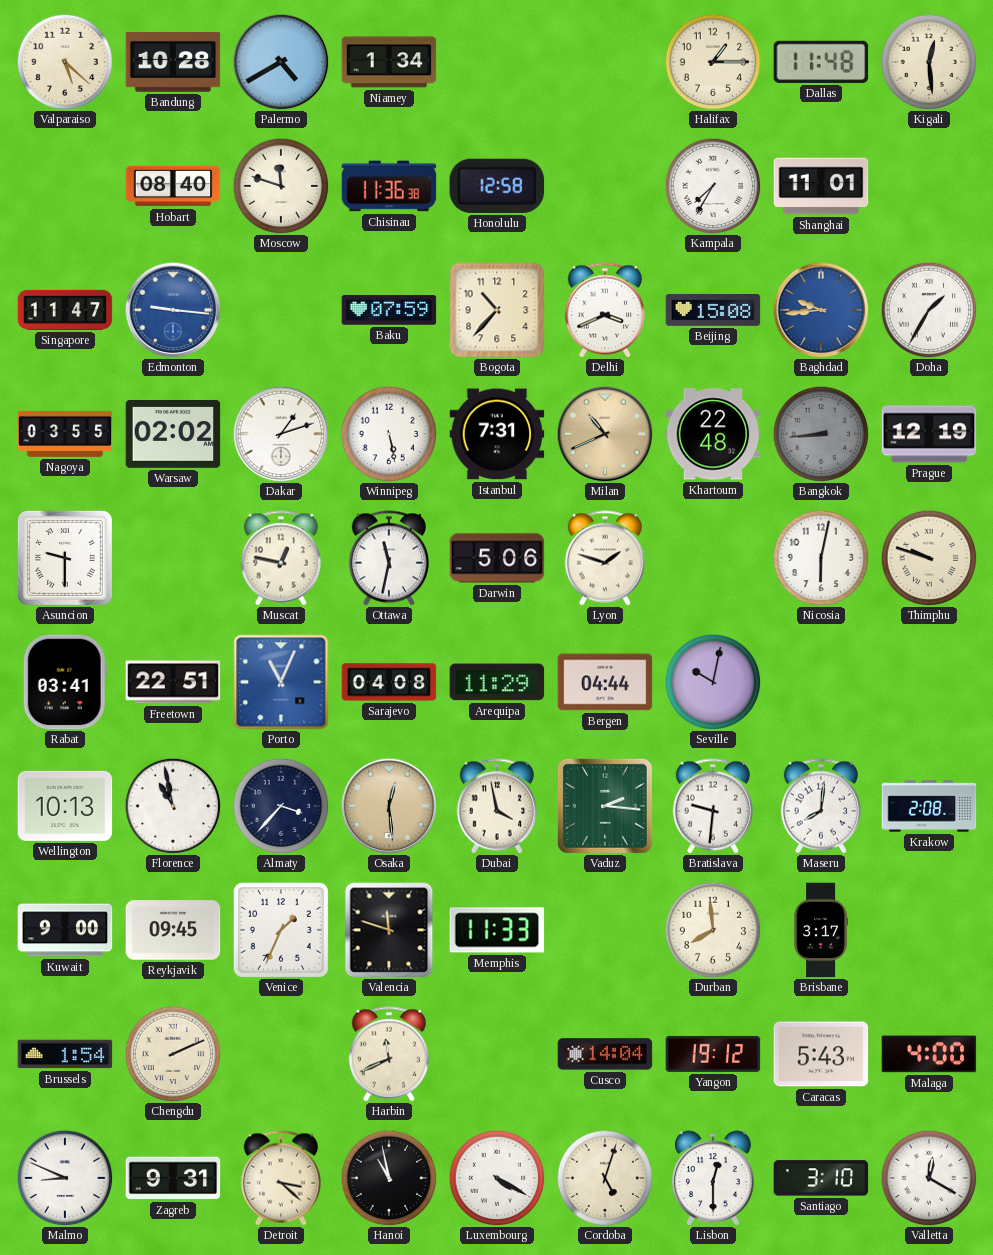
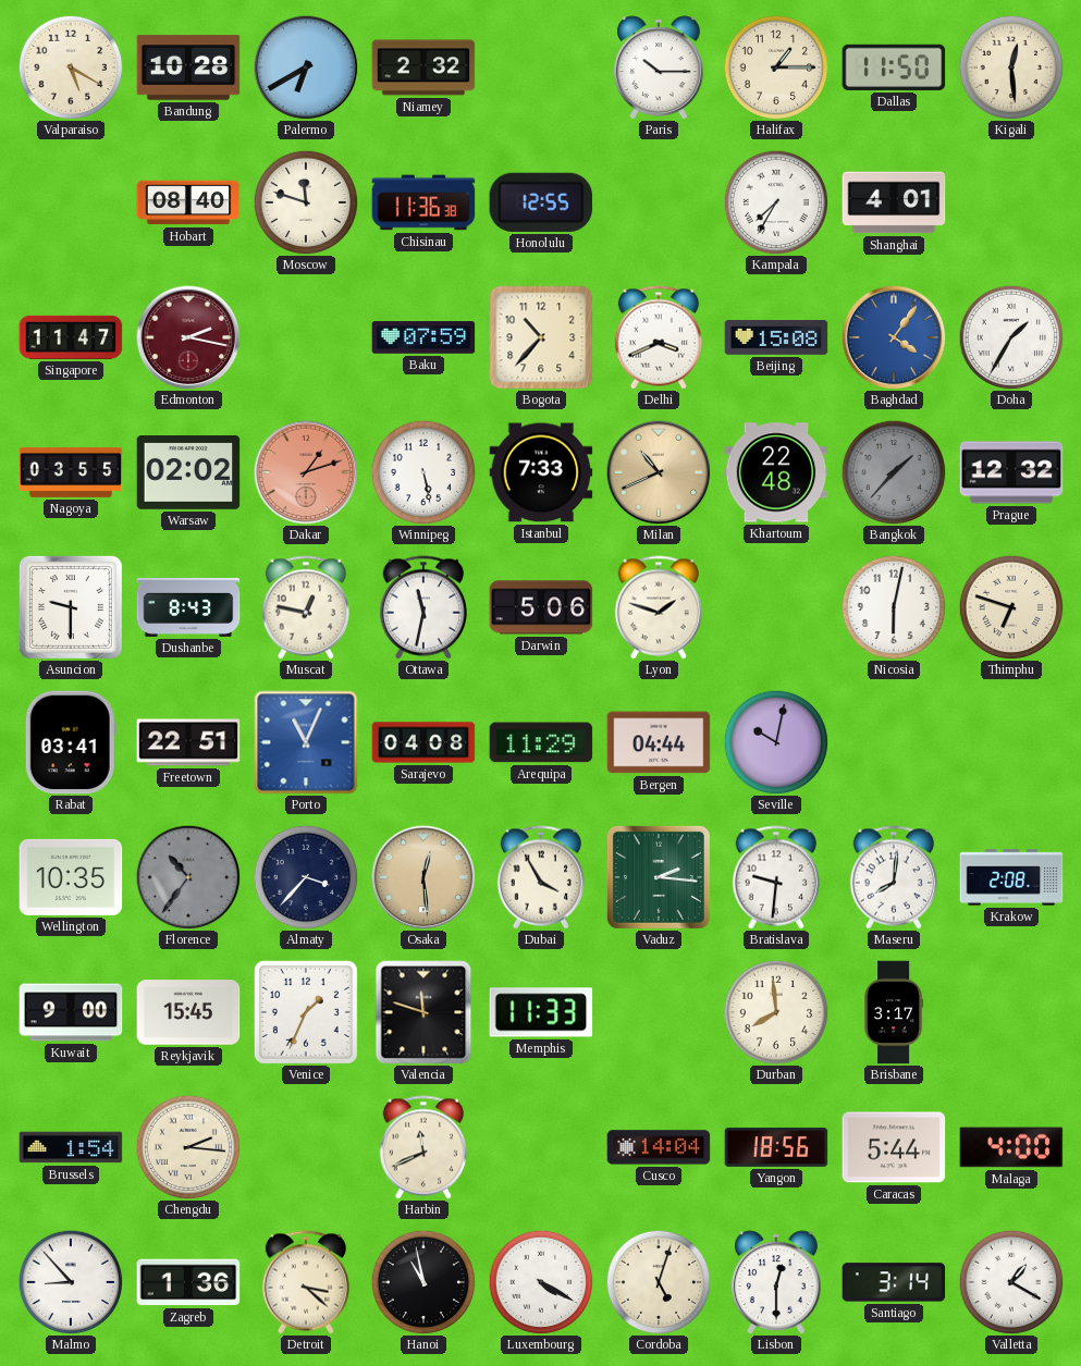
Valparaiso: 5:22 -> 5:20 (71, 67)
Palermo: 4:40 -> 6:40 (306, 67)
Niamey: 1:34 -> 2:32 (423, 67)
Paris: none -> 10:15 (660, 67)
Dallas: 11:48 -> 11:50 (894, 67)
Honolulu: 12:58 -> 12:55 (541, 202)
Shanghai: 11:01 -> 4:01 (894, 202)
Edmonton: 9:16 -> 2:17 (188, 337)
Edmonton dial: blue -> burgundy (188, 337)
Baghdad: 9:44 -> 4:06 (894, 337)
Dakar dial: white -> salmon (306, 472)
Istanbul: 7:31 -> 7:33 (541, 472)
Bangkok: 8:44 -> 1:37 (894, 472)
Prague: 12:19 -> 12:32 (1011, 472)
Dushanbe: none -> 8:43 (188, 607)
Thimphu: 9:48 -> 6:48 (1011, 607)
Wellington: 10:13 -> 10:35 (71, 877)
Florence: 10:58 -> 10:36 (188, 877)
Florence dial: white -> grey (188, 877)
Dubai: 3:58 -> 3:55 (541, 877)
Reykjavik: 09:45 -> 15:45 (188, 1012)
Chengdu: 2:11 -> 2:16 (188, 1147)
Yangon: 19:12 -> 18:56 (776, 1147)
Caracas: 5:43 -> 5:44 (894, 1147)
Malmo: 8:49 -> 8:53 (71, 1282)
Zagreb: 9:31 -> 1:36 (188, 1282)
Santiago: 3:10 -> 3:14 (894, 1282)
Valletta: 12:20 -> 1:20 (1011, 1282)
